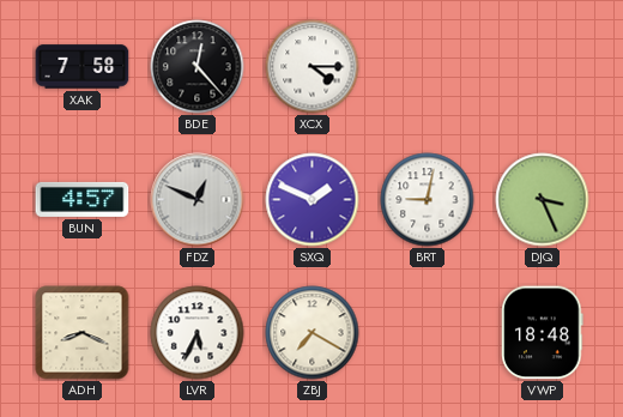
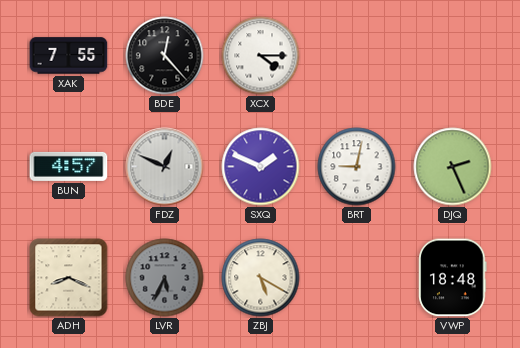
XAK: 7:58 -> 7:55 (69, 56)
DJQ: 3:26 -> 2:26 (453, 167)
LVR dial: white -> grey (165, 278)
ZBJ: 7:20 -> 5:20 (261, 278)
